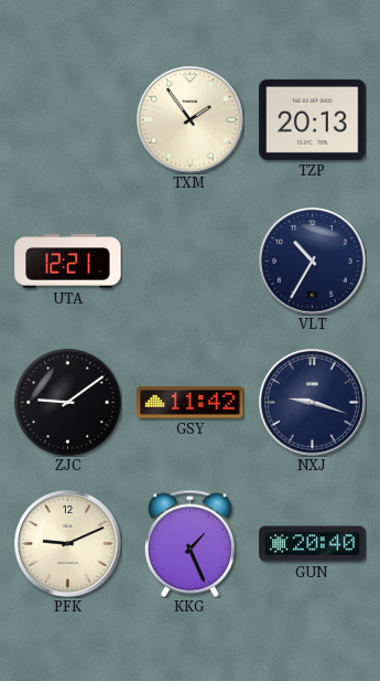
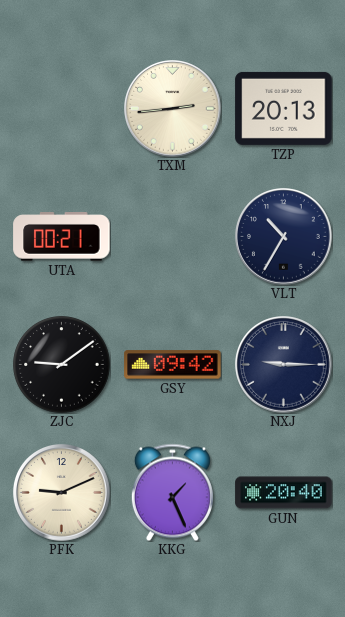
TXM: 1:54 -> 2:44 (173, 109)
UTA: 12:21 -> 00:21 (62, 237)
GSY: 11:42 -> 09:42 (173, 365)
NXJ: 9:18 -> 9:15 (284, 365)
